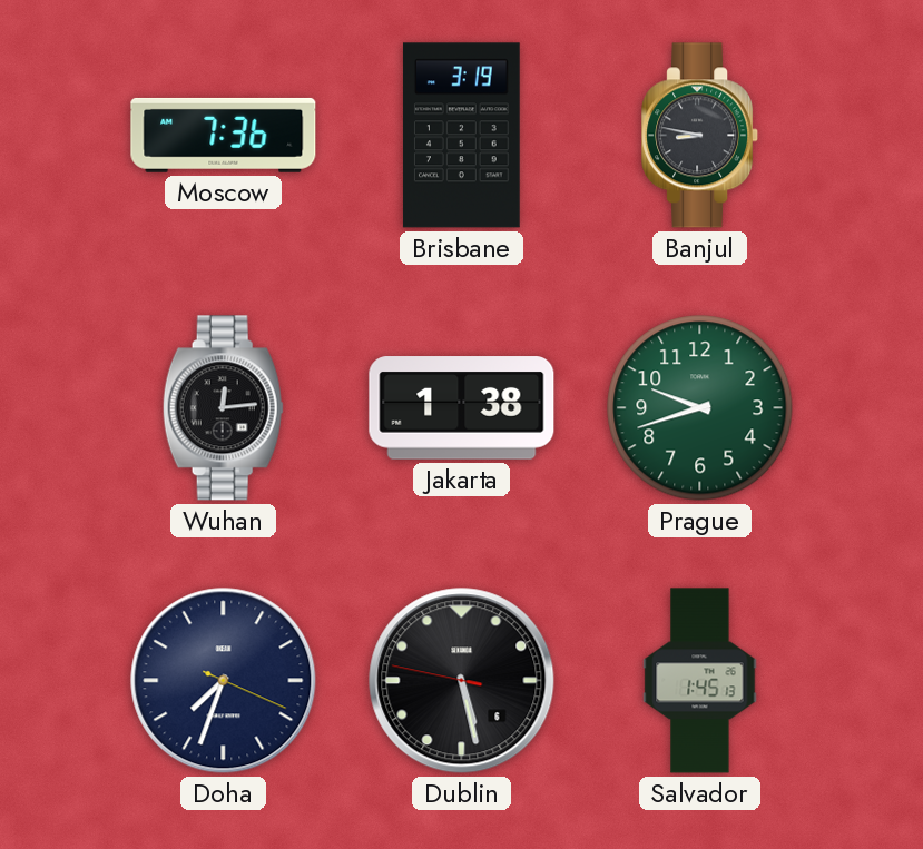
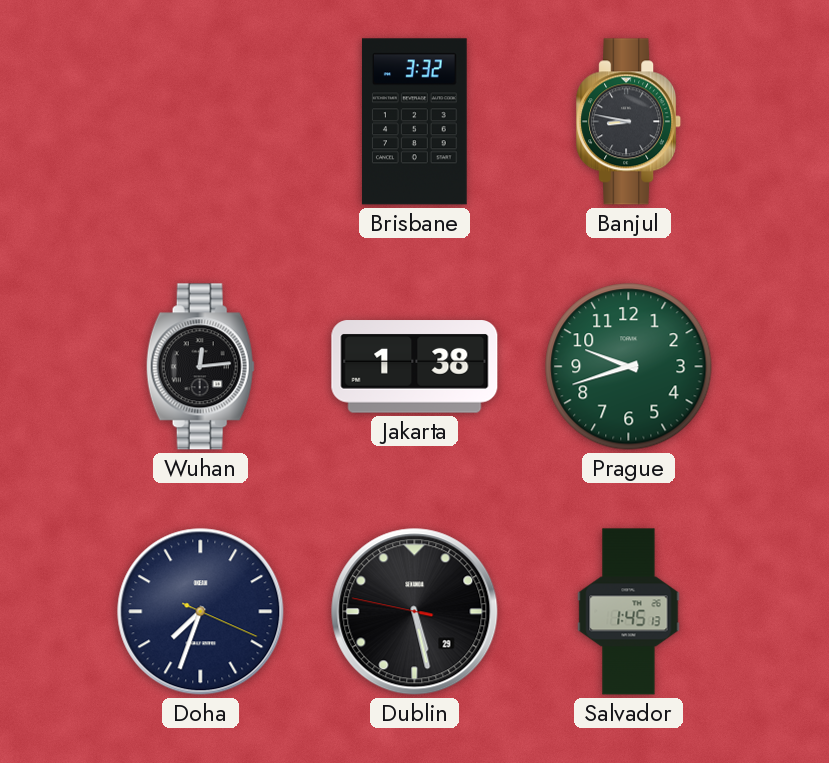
Moscow: 7:36 -> none (224, 135)
Brisbane: 3:19 -> 3:32 (414, 122)
Dublin date: 6 -> 29 (415, 612)
